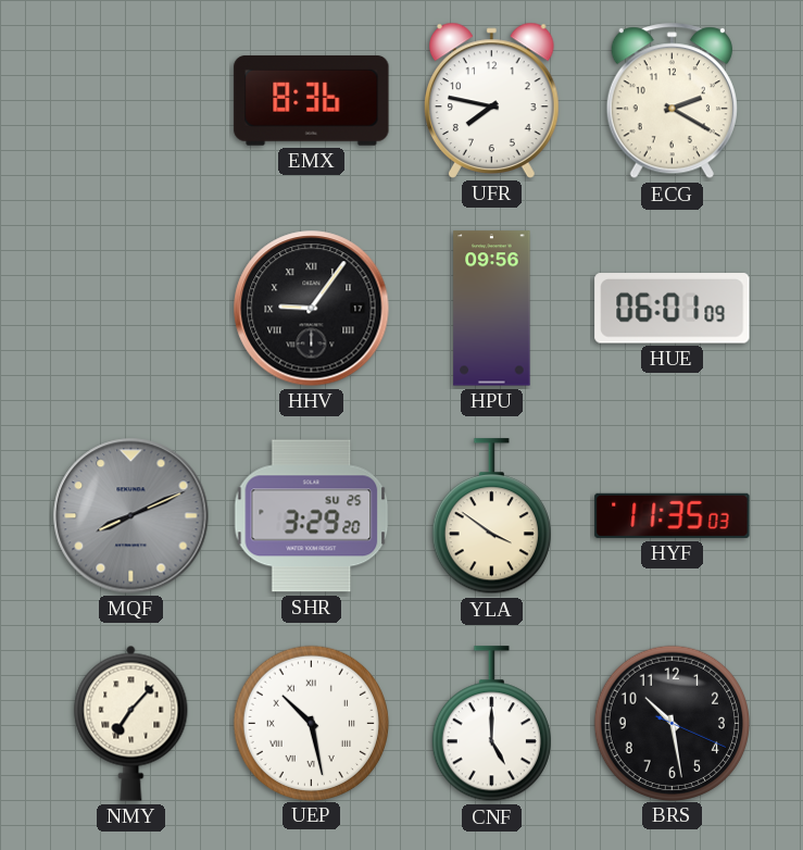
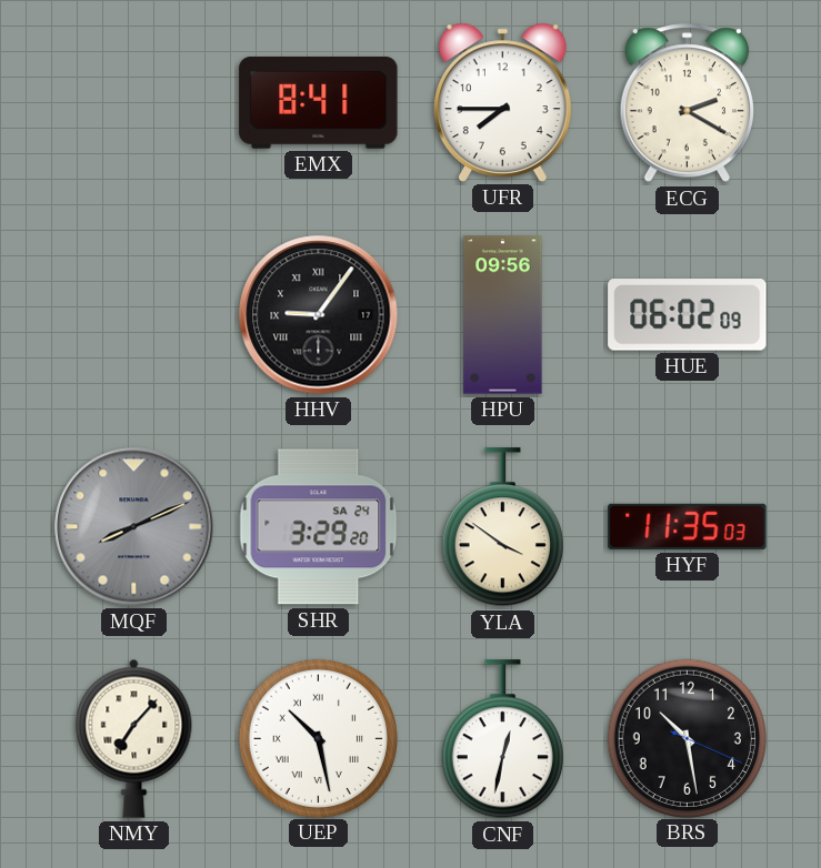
EMX: 8:36 -> 8:41 (319, 102)
UFR: 7:47 -> 7:45 (503, 102)
HUE: 06:01 -> 06:02 (688, 315)
SHR date: SU 25 -> SA 24 (319, 527)
CNF: 5:00 -> 12:32 (502, 739)
